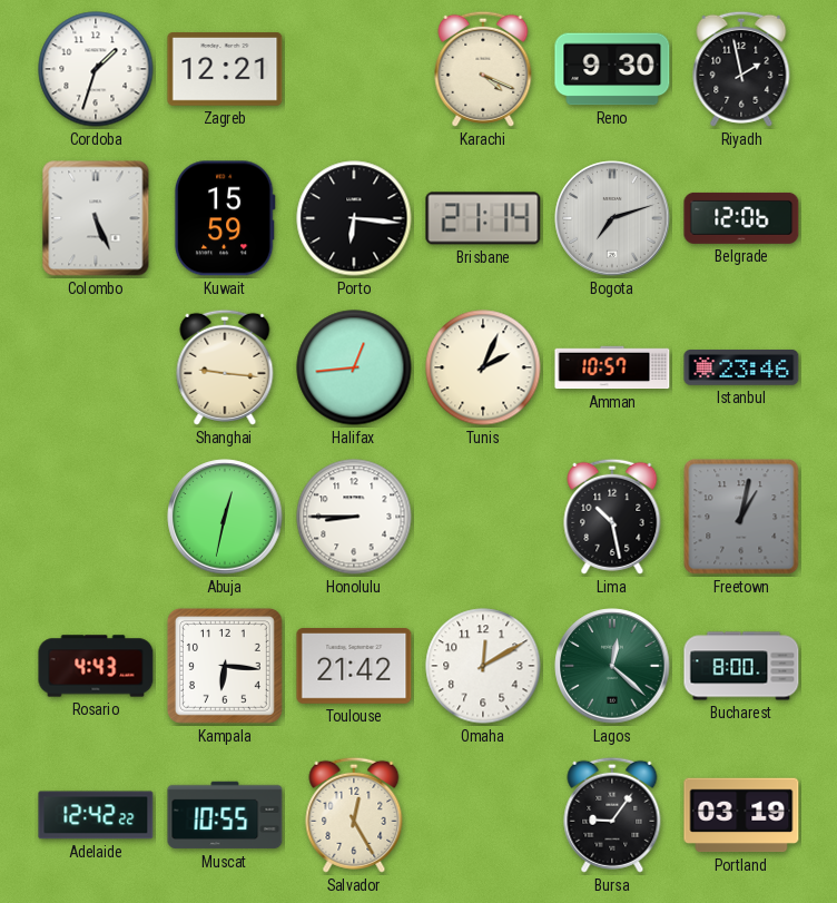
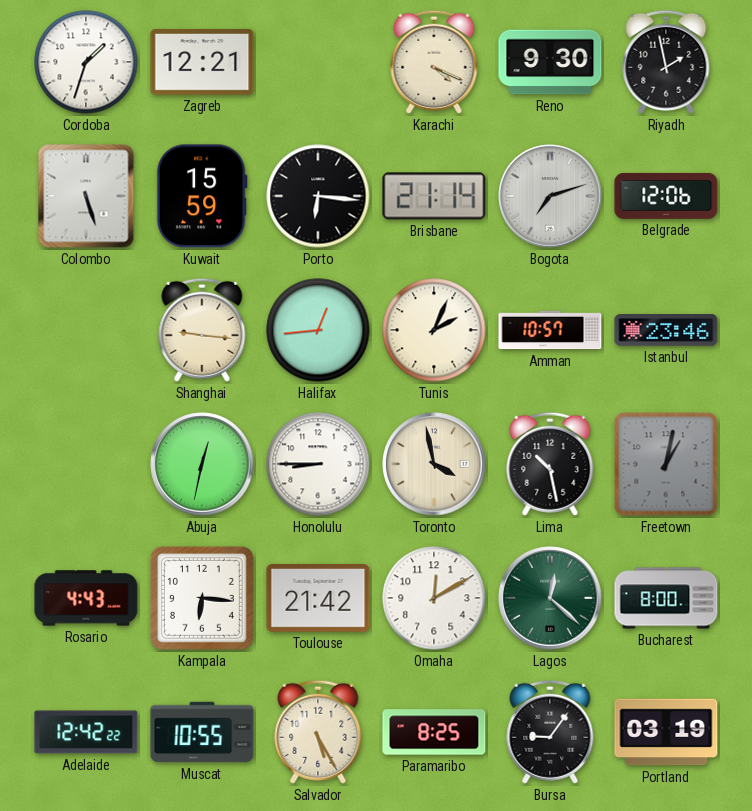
Colombo: 5:26 -> 5:27 (86, 196)
Toronto: none -> 3:58 (434, 464)
Salvador: 12:25 -> 5:25 (318, 732)
Paramaribo: none -> 8:25 (434, 732)
